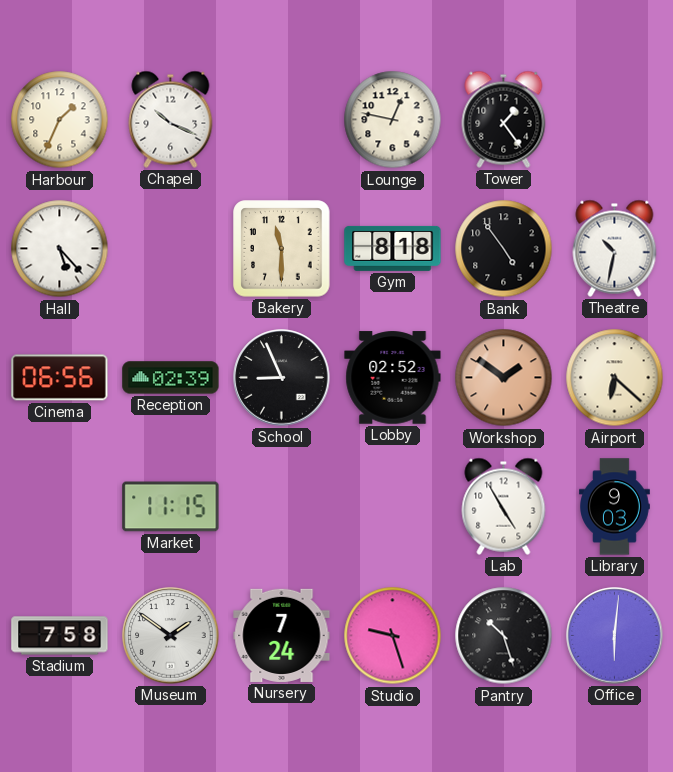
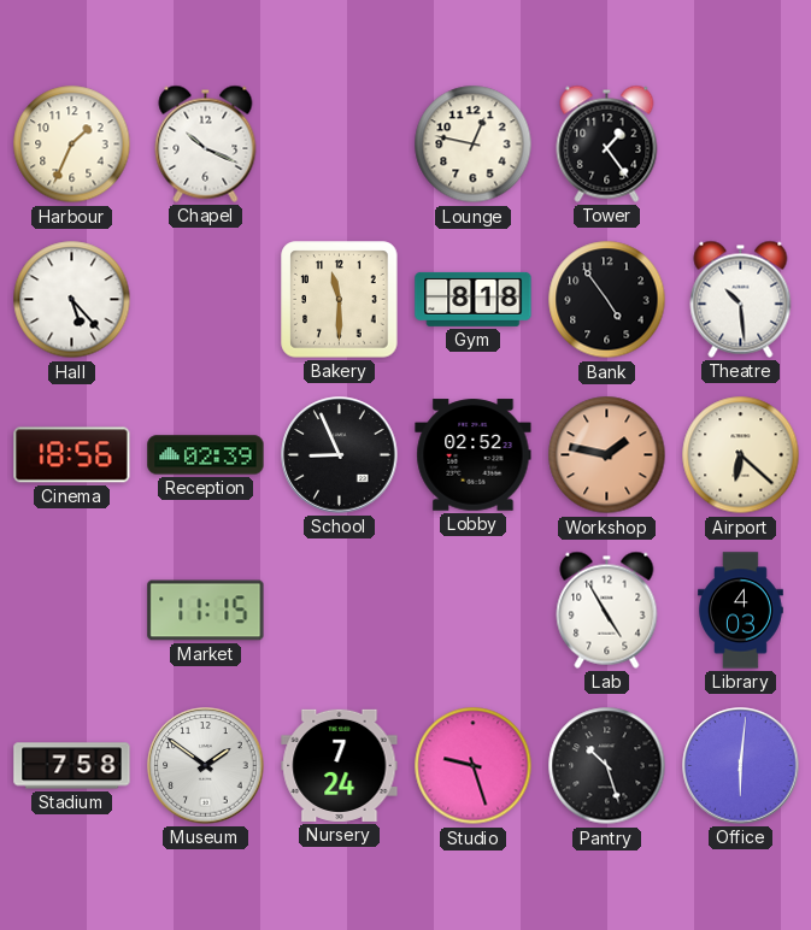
Theatre: 10:32 -> 10:29 (741, 299)
Cinema: 06:56 -> 18:56 (72, 455)
Workshop: 1:51 -> 1:47 (607, 455)
Library: 9:03 -> 4:03 (741, 611)
